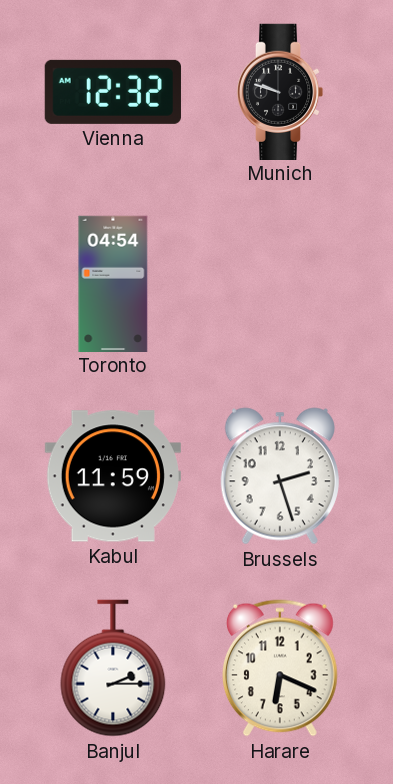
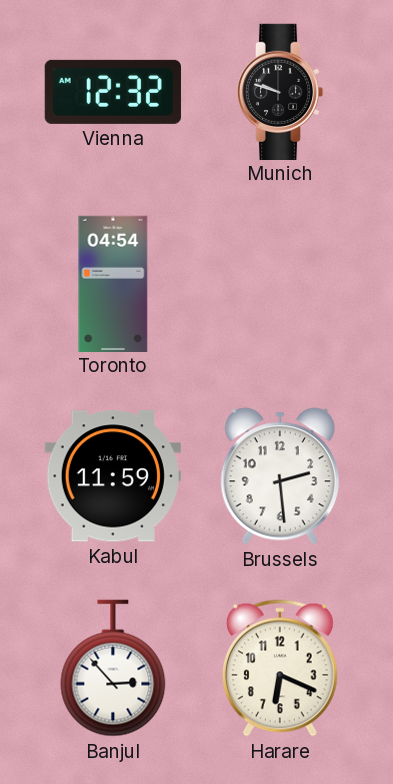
Brussels: 2:27 -> 2:29 (280, 476)
Banjul: 2:15 -> 2:53 (113, 668)
